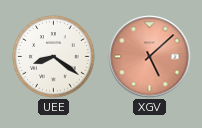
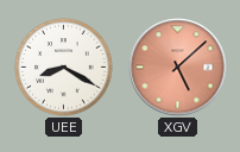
UEE: 8:21 -> 8:20 (64, 68)
